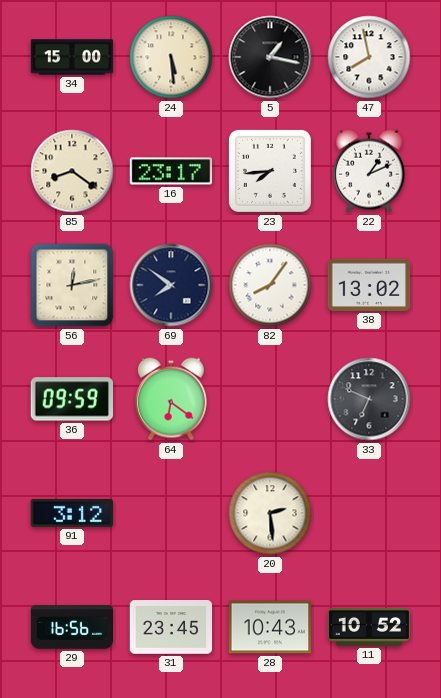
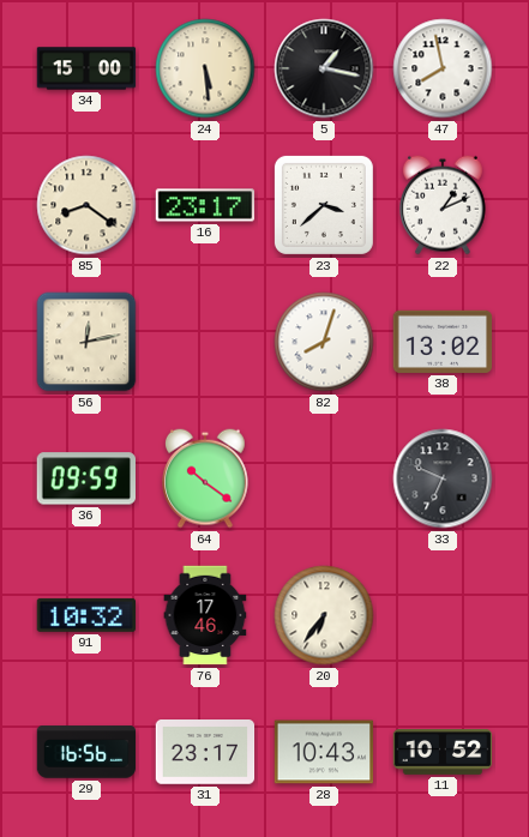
23: 7:44 -> 3:38 (324, 205)
69: 7:51 -> none (171, 285)
82: 8:06 -> 8:03 (324, 342)
64: 6:21 -> 10:21 (206, 478)
91: 3:12 -> 10:32 (86, 615)
76: none -> 17:46 (205, 615)
20: 2:29 -> 6:36 (324, 615)
31: 23:45 -> 23:17 (205, 752)
